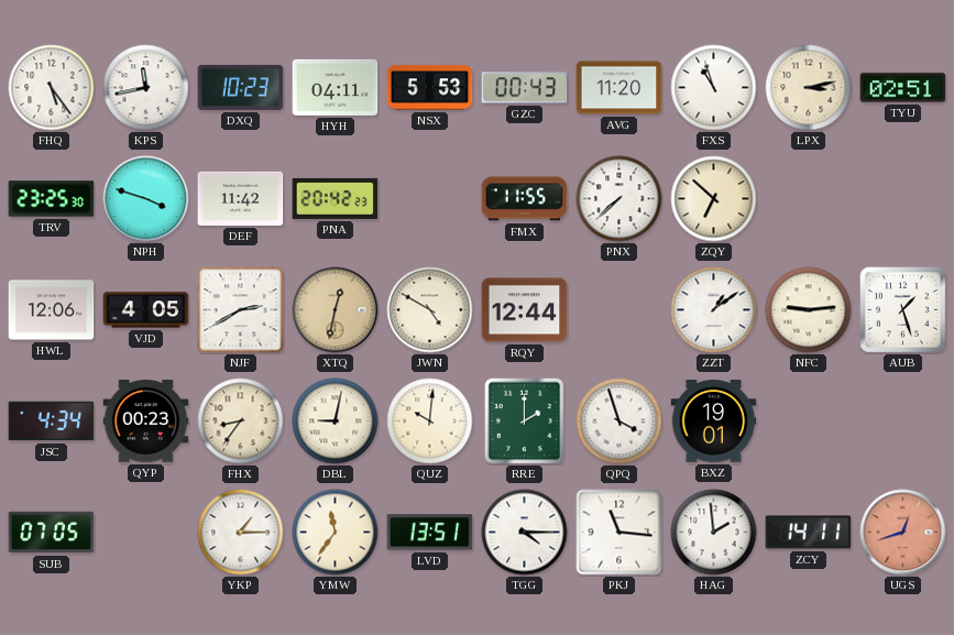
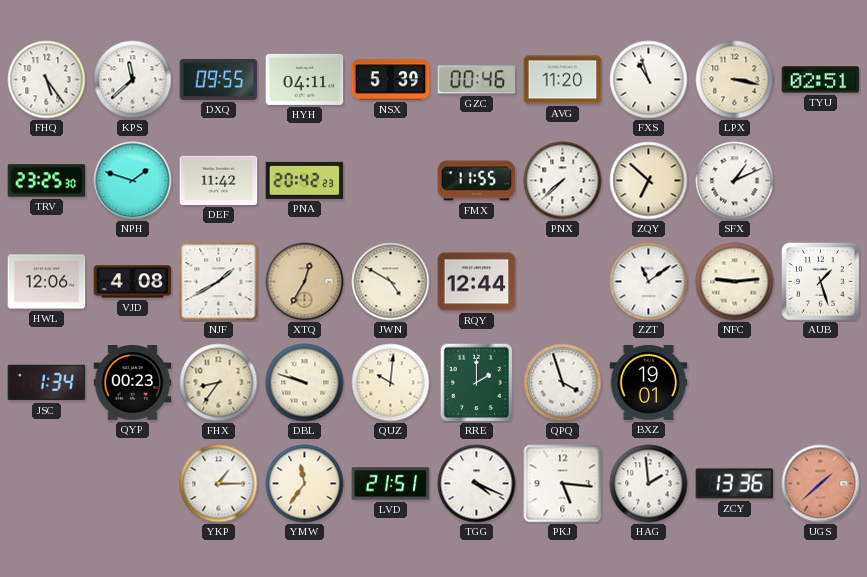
KPS: 11:43 -> 11:38 (133, 80)
DXQ: 10:23 -> 09:55 (219, 79)
NSX: 5:53 -> 5:39 (391, 80)
GZC: 00:43 -> 00:46 (477, 80)
LPX: 3:13 -> 3:17 (735, 80)
NPH: 3:48 -> 1:48 (133, 181)
SFX: none -> 1:11 (735, 181)
VJD: 4:05 -> 4:08 (133, 282)
NJF: 2:40 -> 1:40 (219, 282)
XTQ: 12:32 -> 12:35 (305, 282)
ZZT: 1:09 -> 11:09 (649, 282)
JSC: 4:34 -> 1:34 (47, 383)
DBL: 9:02 -> 9:48 (305, 383)
SUB: 07:05 -> none (52, 533)
LVD: 13:51 -> 21:51 (391, 484)
TGG: 4:15 -> 4:19 (477, 484)
PKJ: 11:16 -> 5:16 (563, 484)
ZCY: 14:11 -> 13:36 (735, 484)
UGS: 12:42 -> 1:38 (821, 484)
